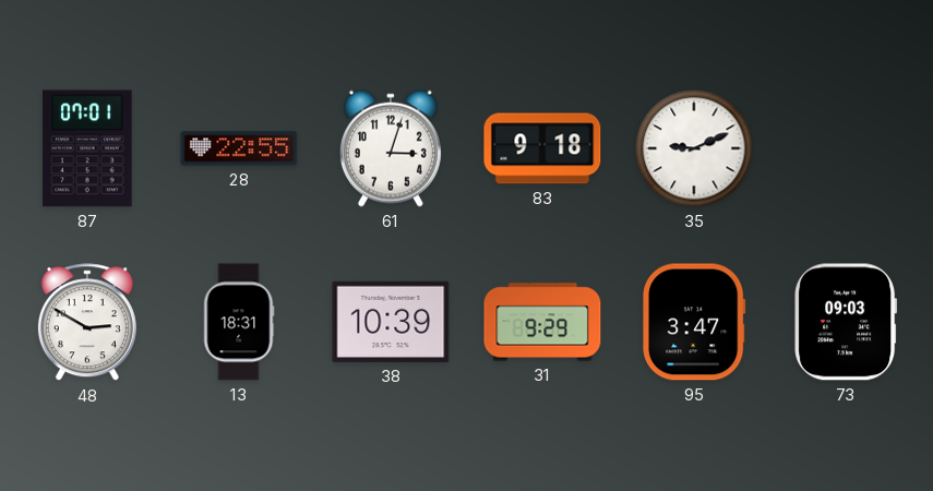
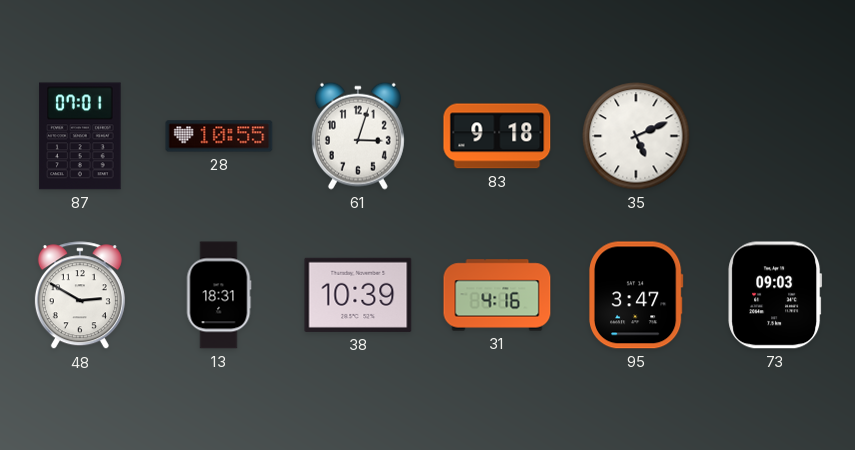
28: 22:55 -> 10:55 (219, 136)
35: 9:11 -> 5:11 (636, 136)
31: 9:29 -> 4:16 (497, 295)
